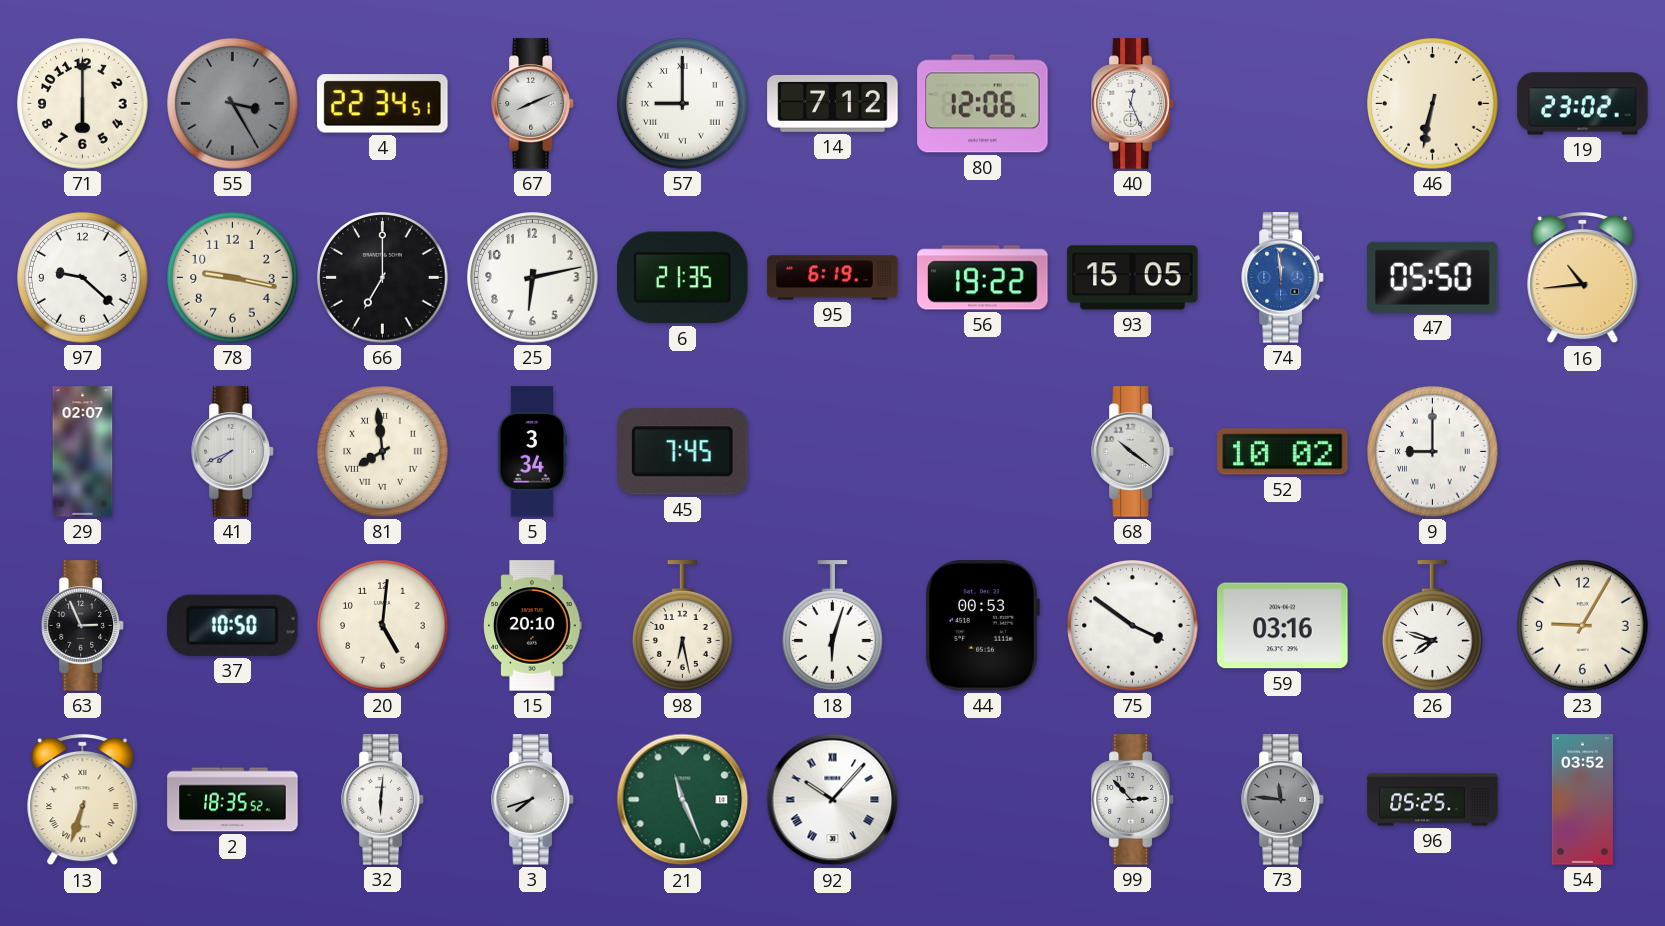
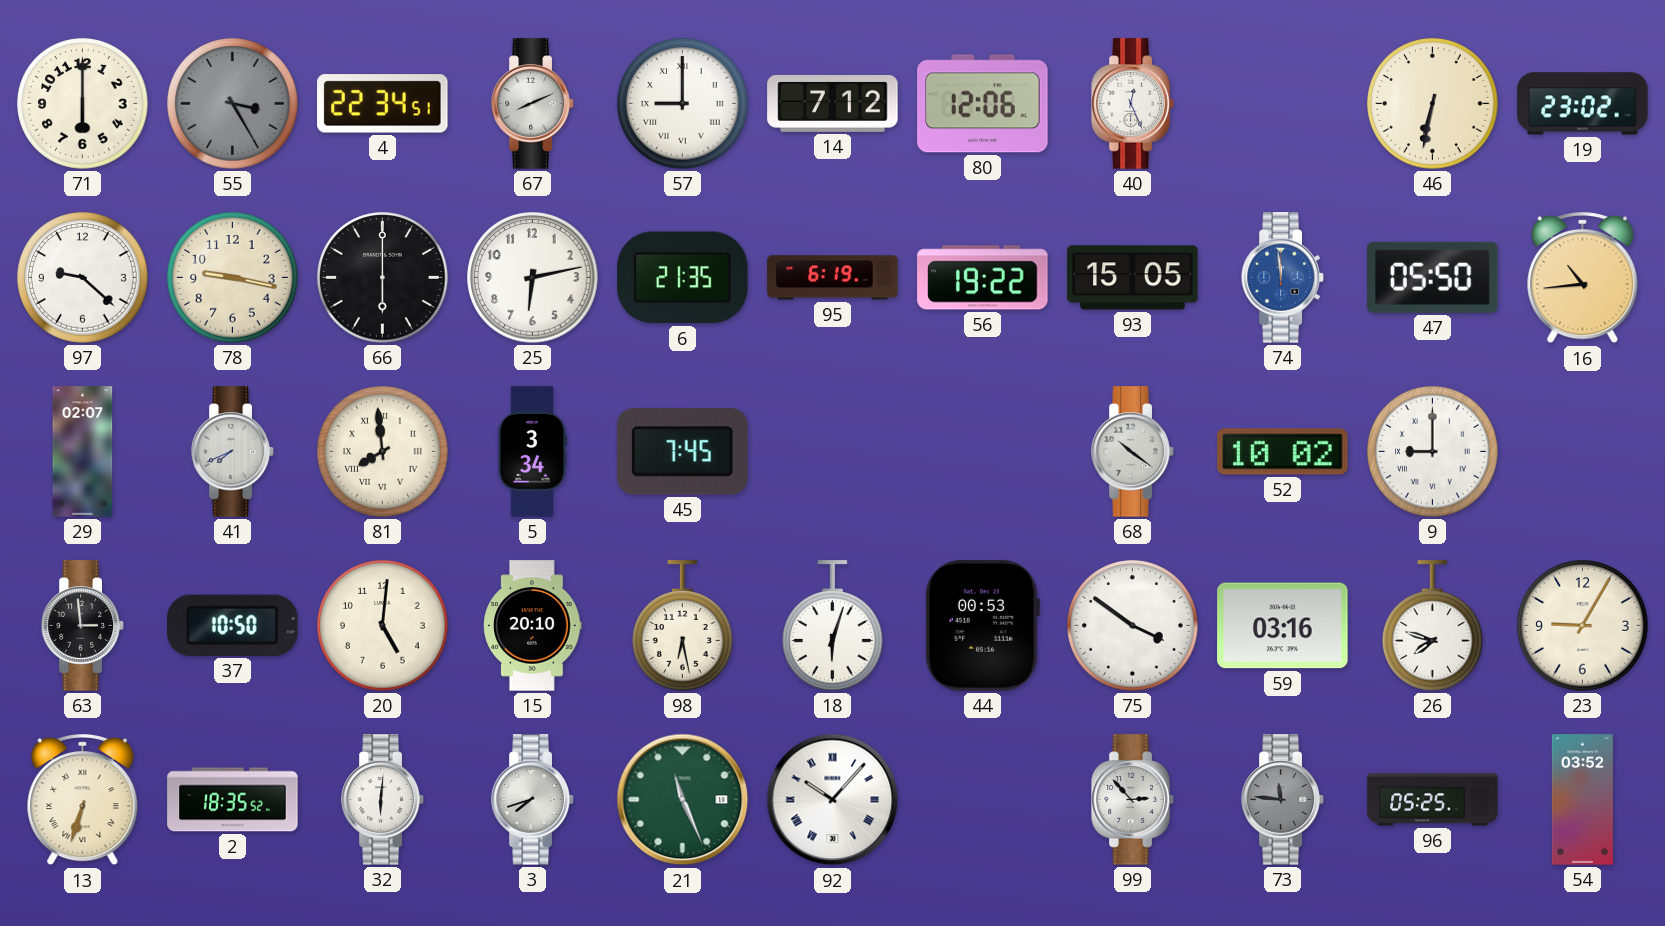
66: 7:00 -> 6:00 (383, 278)
63: 2:56 -> 2:59 (83, 626)
